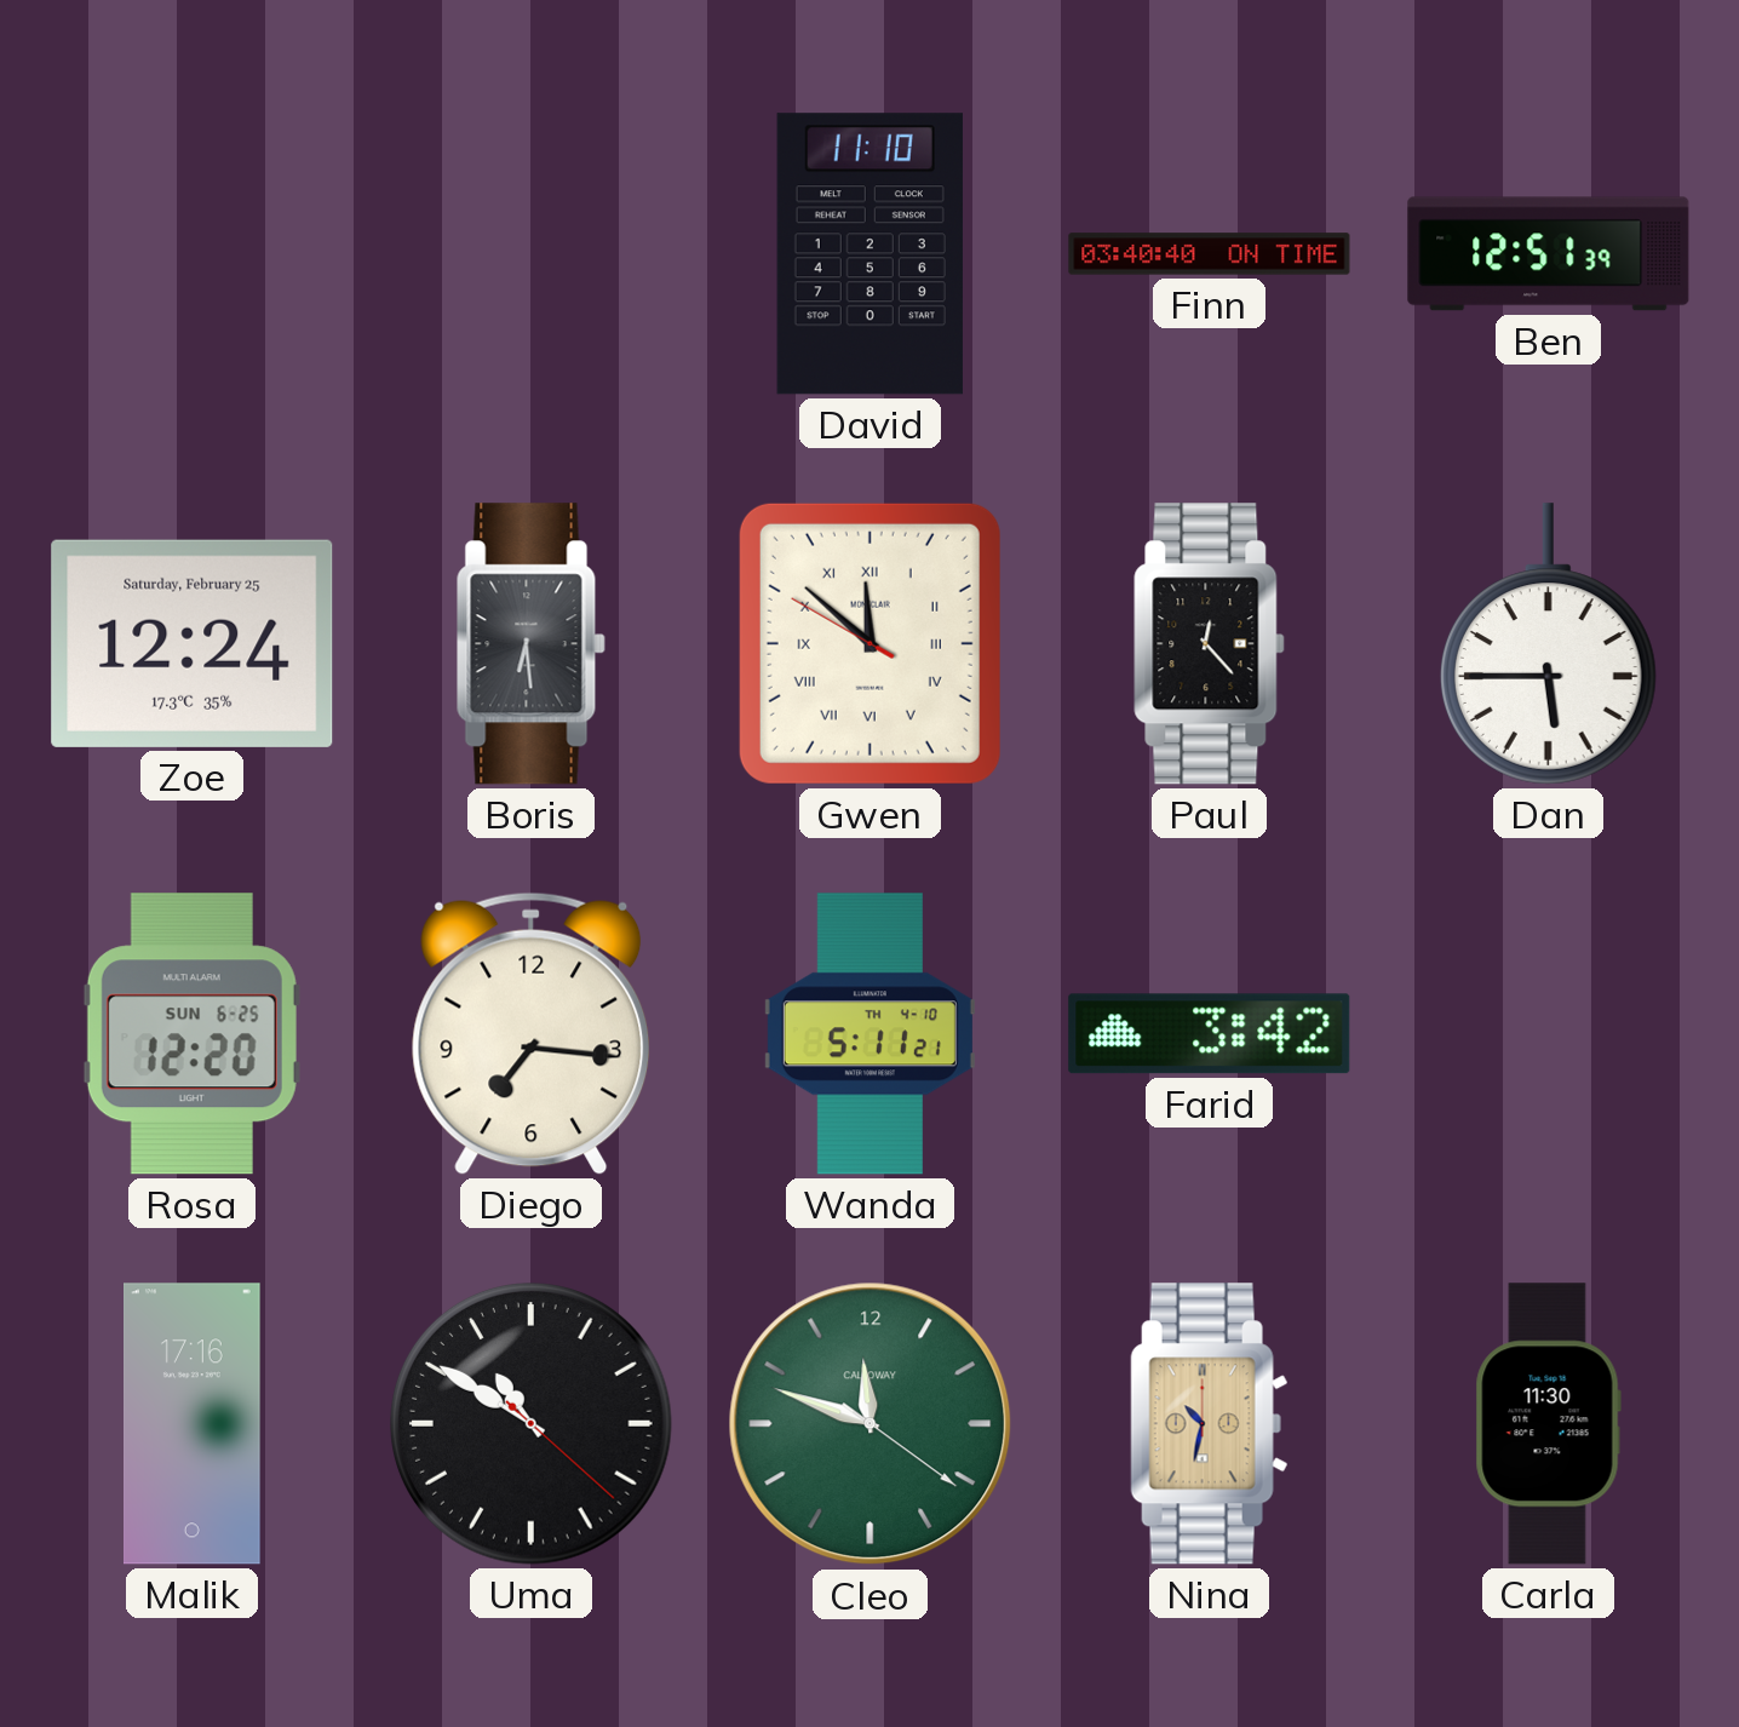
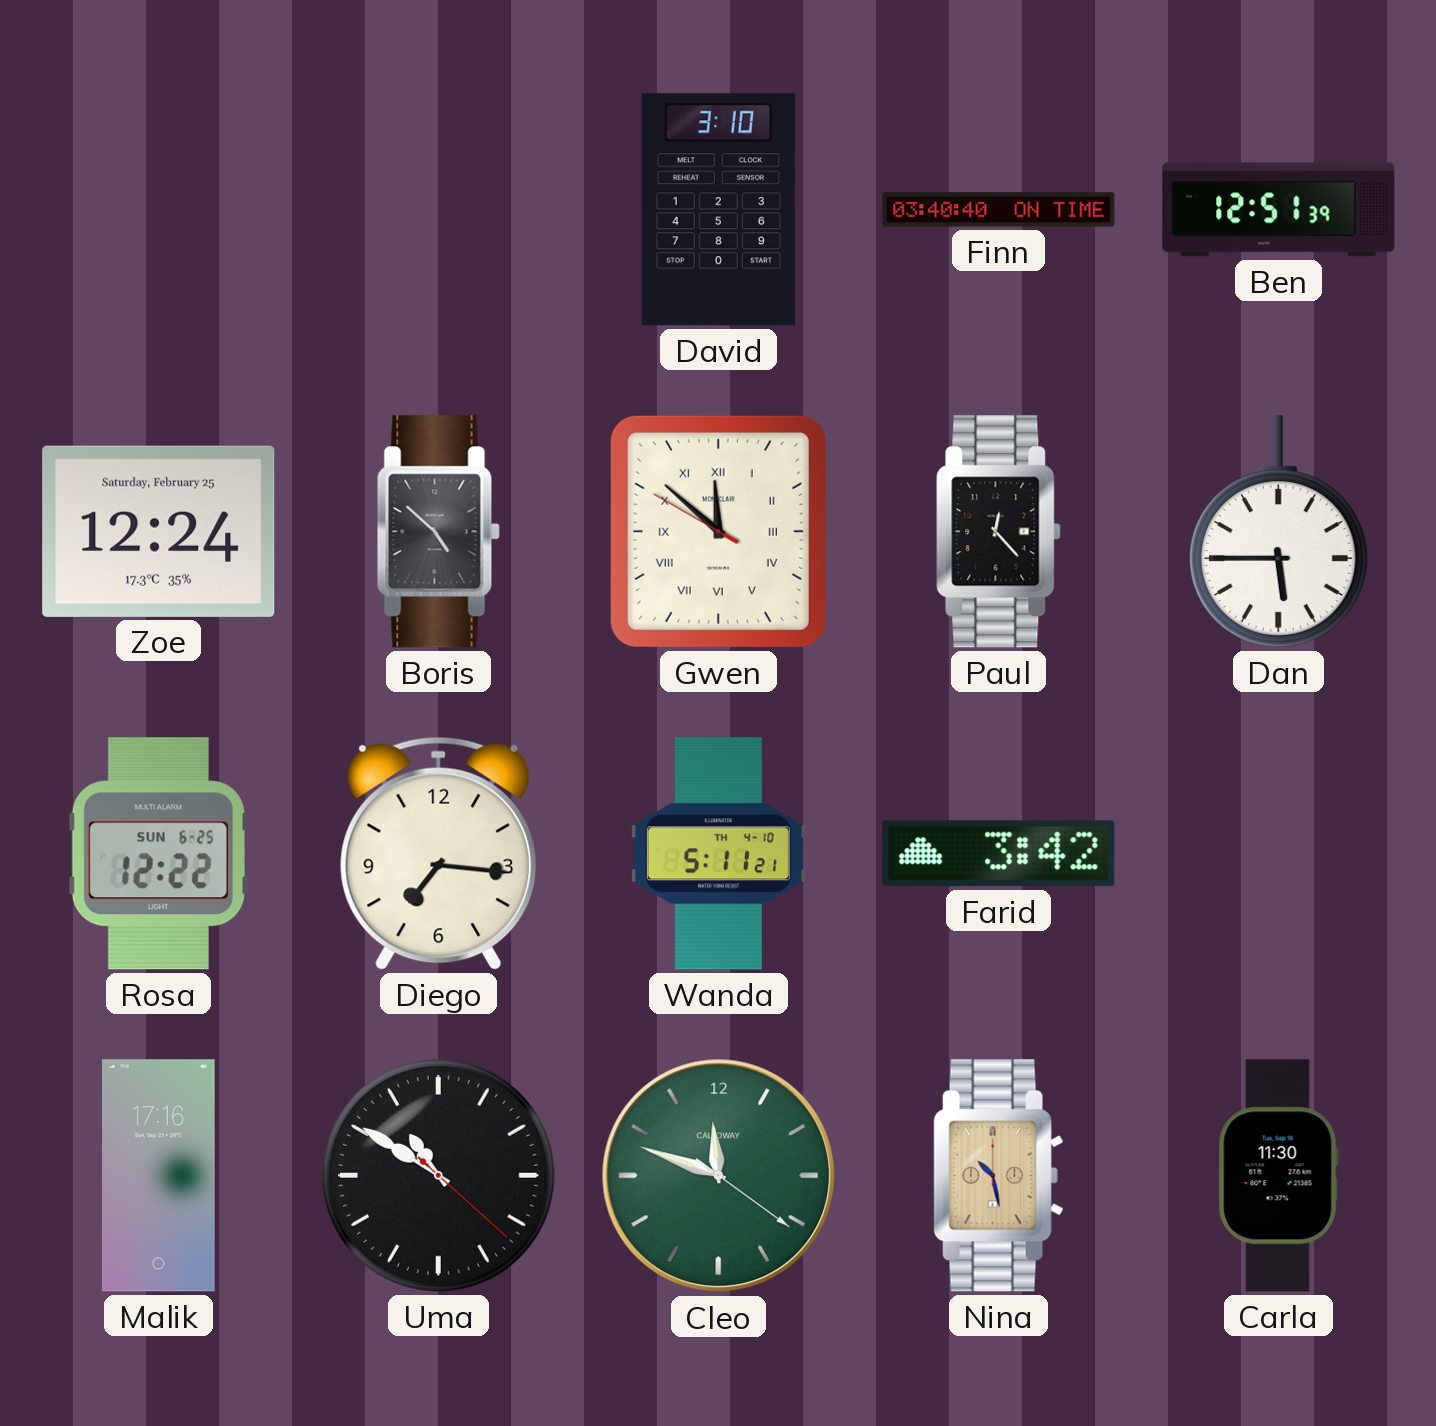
David: 11:10 -> 3:10 (718, 210)
Boris: 6:29 -> 4:52 (438, 532)
Rosa: 12:20 -> 12:22 (158, 854)
Nina: 10:32 -> 10:28 (999, 1176)
